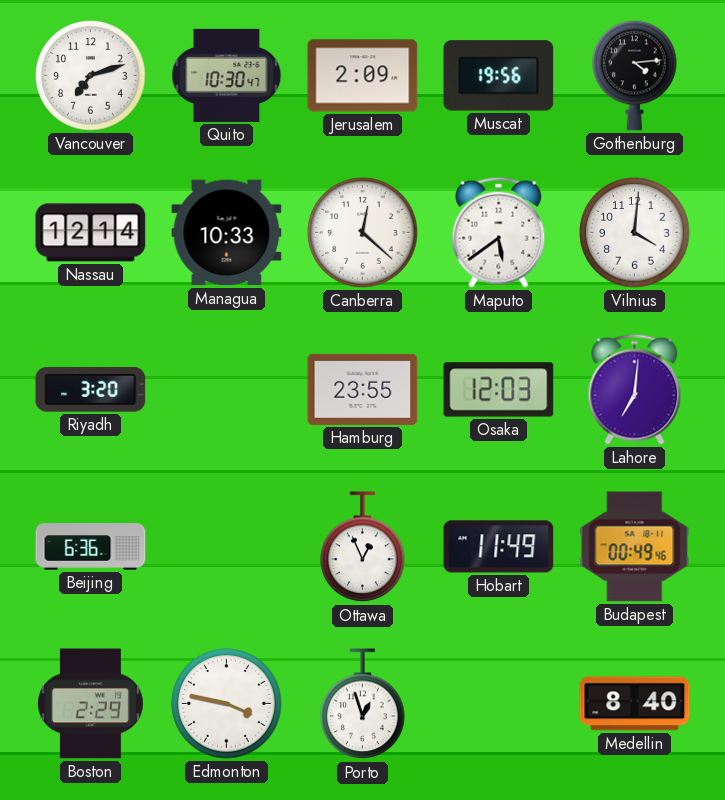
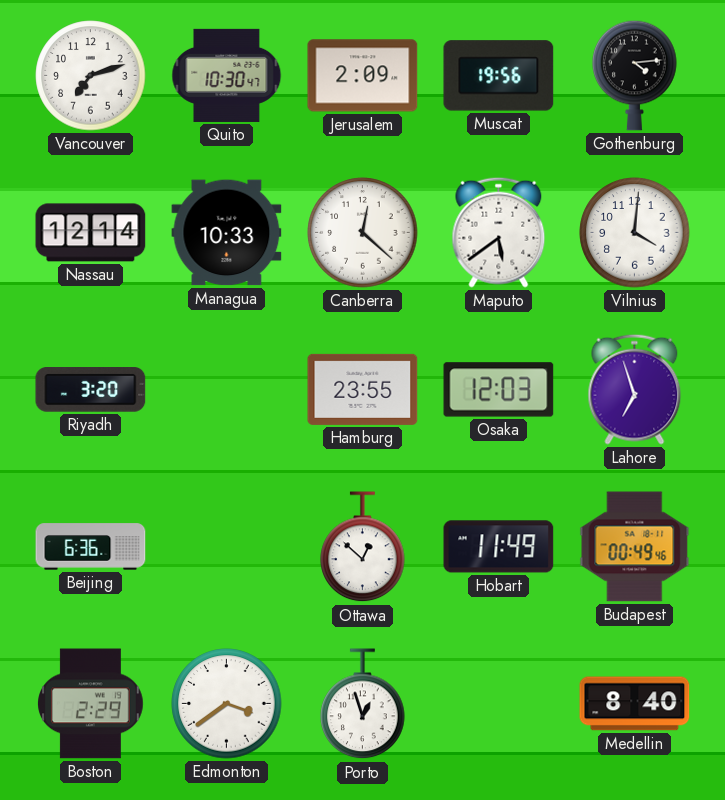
Lahore: 7:01 -> 6:57 (635, 389)
Ottawa: 12:56 -> 12:52 (363, 547)
Edmonton: 3:47 -> 3:39 (227, 704)
